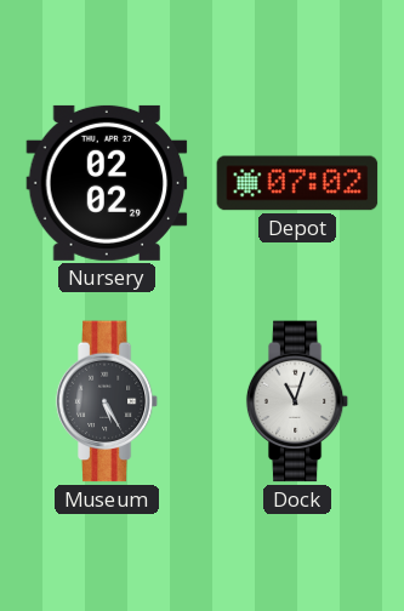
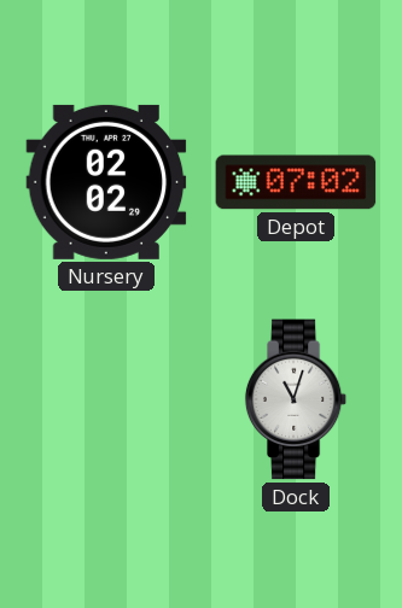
Museum: 5:25 -> none (107, 401)
